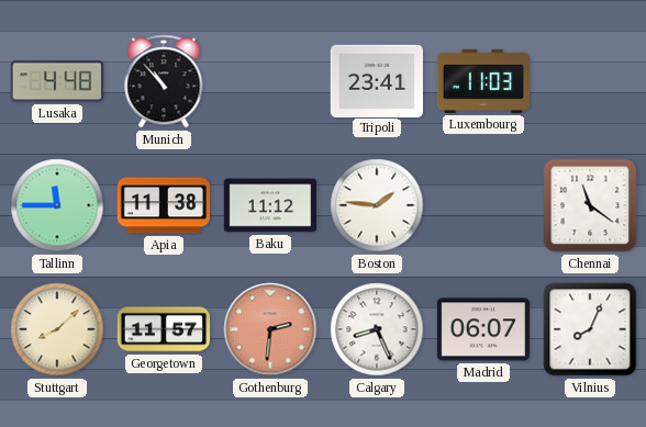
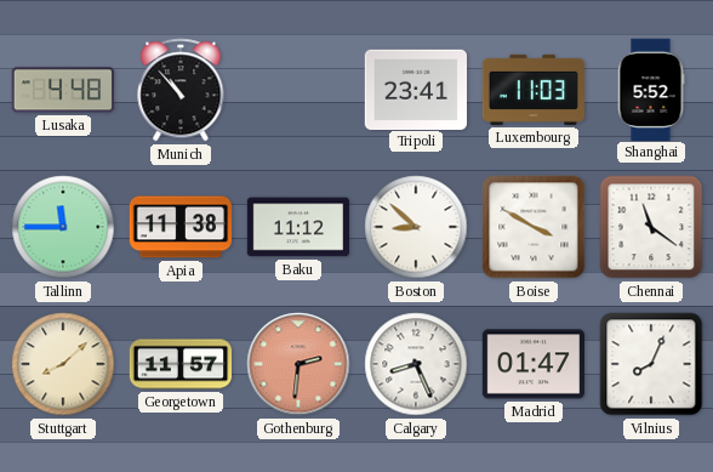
Shanghai: none -> 5:52 (651, 89)
Boston: 1:46 -> 8:52 (416, 227)
Boise: none -> 3:50 (534, 227)
Madrid: 06:07 -> 01:47 (532, 364)
